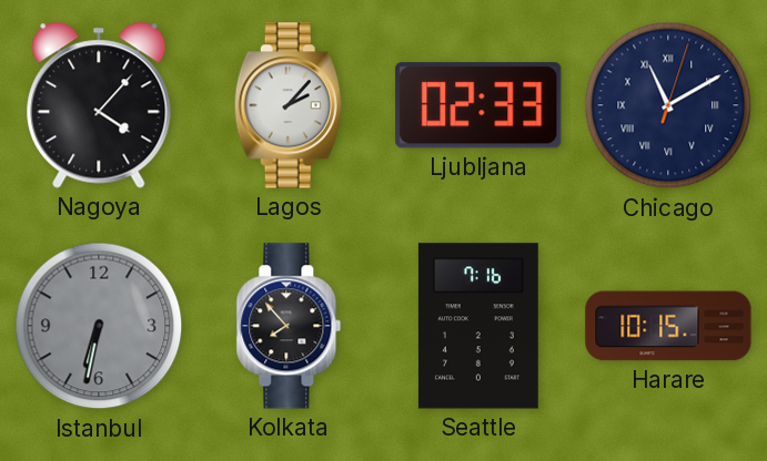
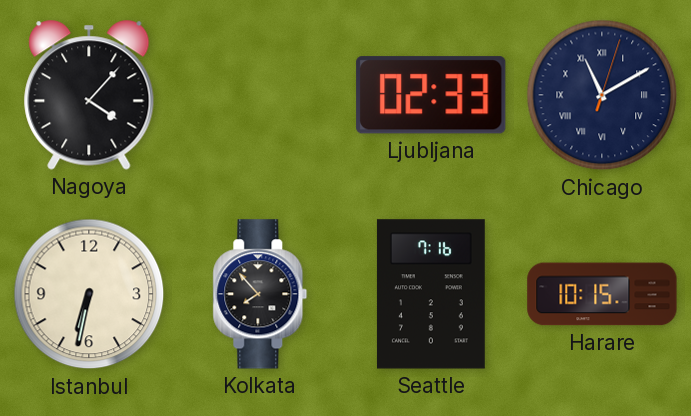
Lagos: 2:07 -> none (289, 105)
Istanbul dial: grey -> cream (89, 294)
